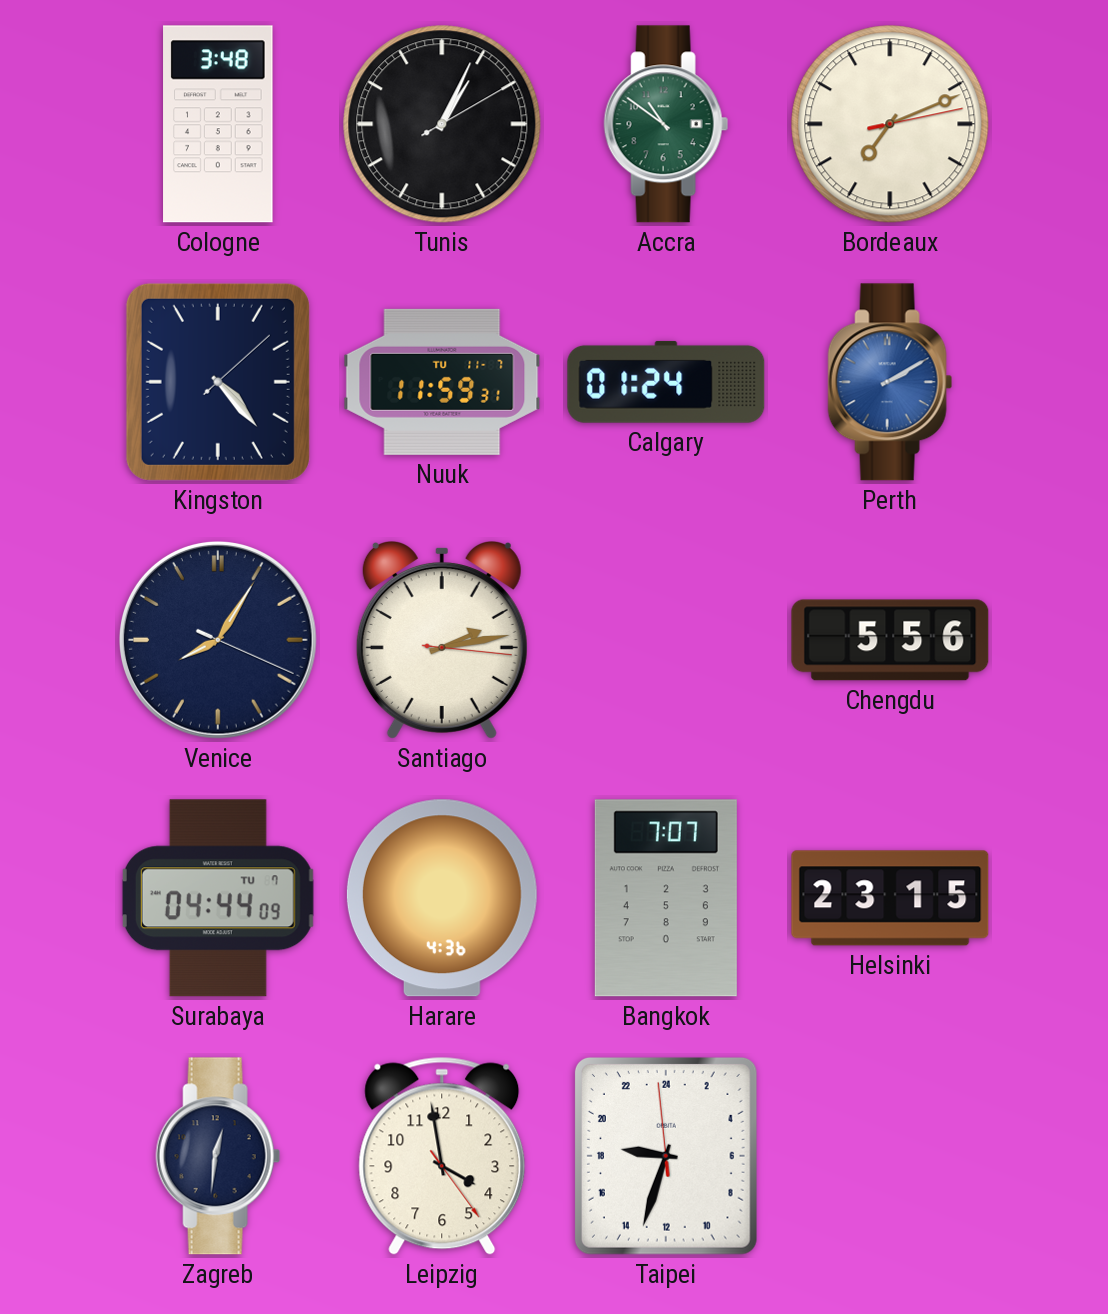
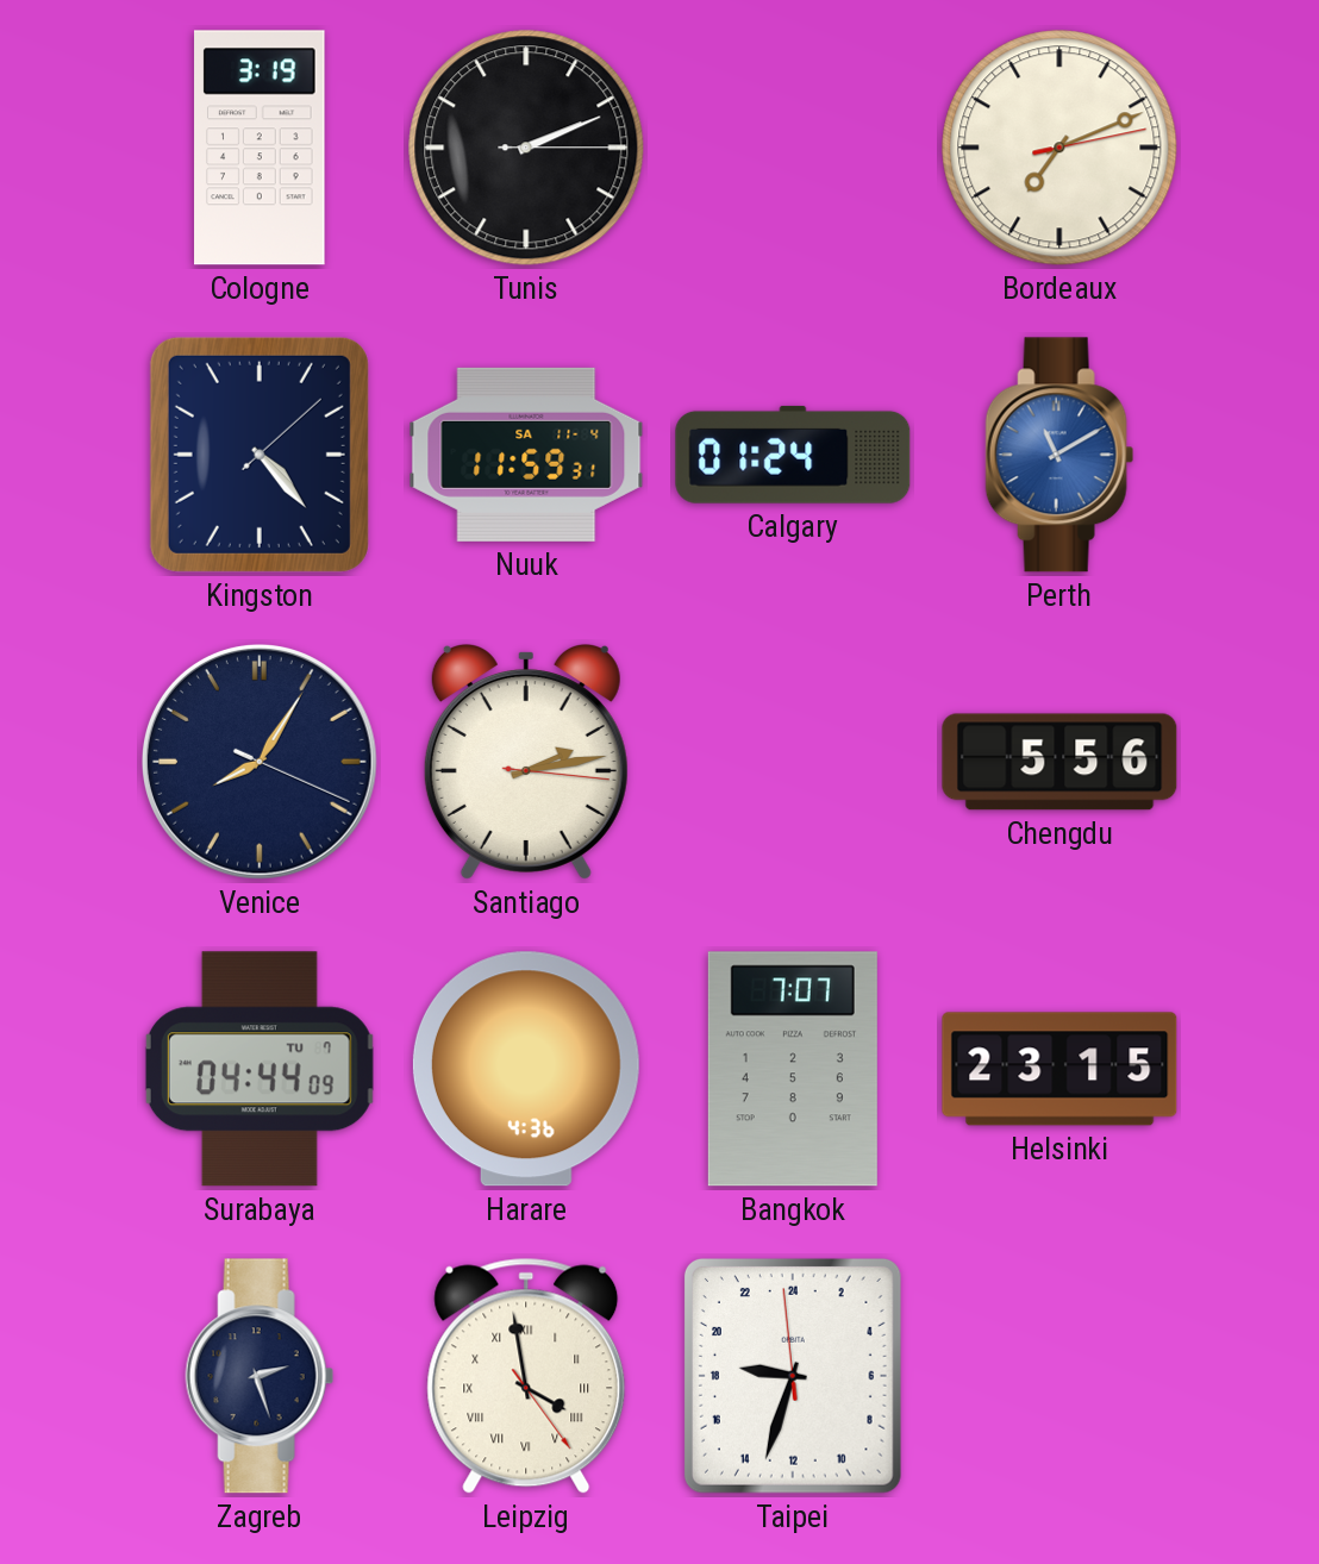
Cologne: 3:48 -> 3:19 (260, 148)
Tunis: 1:04 -> 2:11 (526, 148)
Accra: 10:51 -> none (666, 124)
Nuuk date: TU 11-7 -> SA 11-4 (526, 455)
Perth: 2:10 -> 11:10 (1059, 455)
Zagreb: 12:31 -> 2:27 (260, 1376)
Leipzig numerals: Arabic -> Roman (526, 1376)
